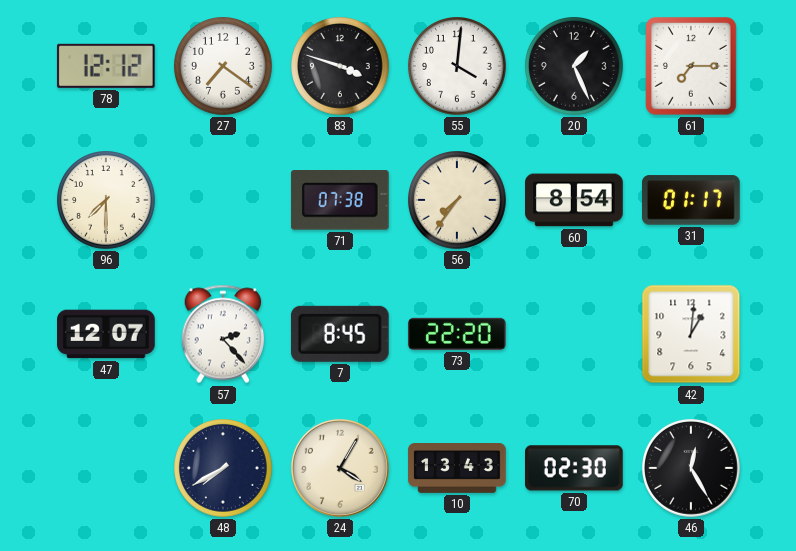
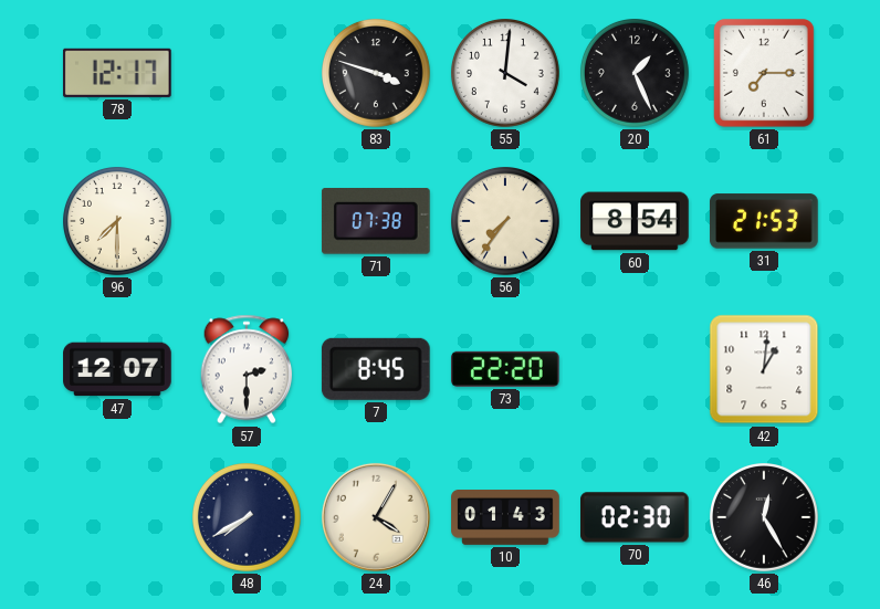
78: 12:12 -> 12:17 (117, 73)
27: 7:21 -> none (224, 67)
31: 01:17 -> 21:53 (765, 221)
57: 2:23 -> 2:30 (247, 369)
10: 13:43 -> 01:43 (505, 518)
